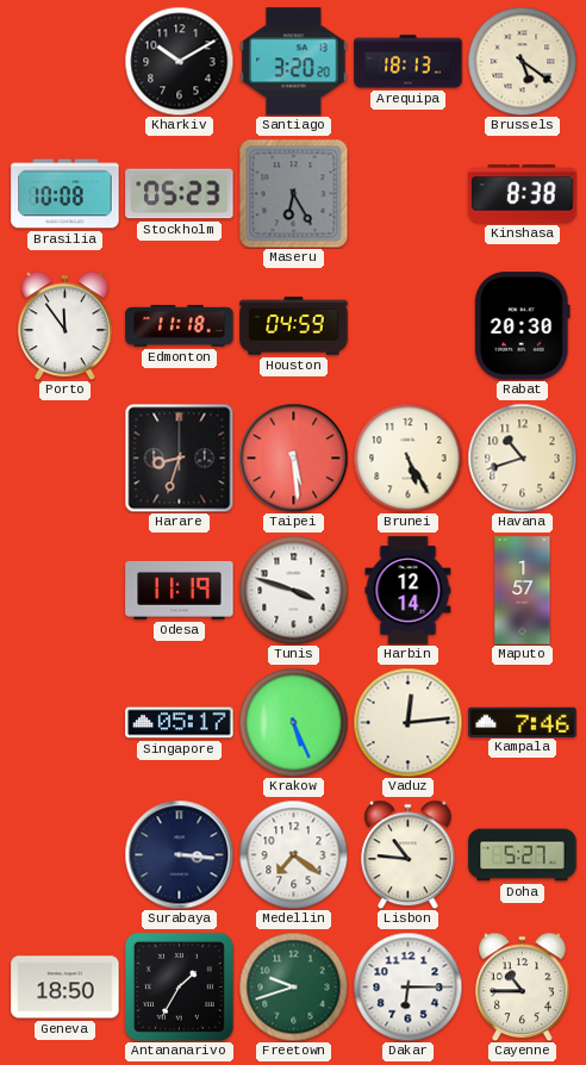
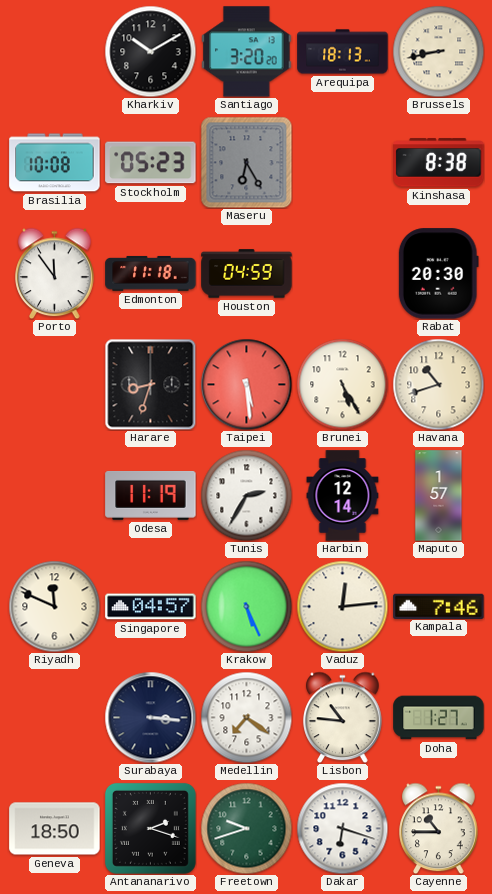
Brussels: 5:21 -> 8:43 (438, 51)
Tunis: 3:48 -> 2:35 (246, 495)
Riyadh: none -> 11:49 (54, 606)
Singapore: 05:17 -> 04:57 (151, 607)
Doha: 5:27 -> 1:27 (439, 718)
Antananarivo: 1:35 -> 2:18 (150, 828)
Dakar: 6:15 -> 6:18 (342, 828)
